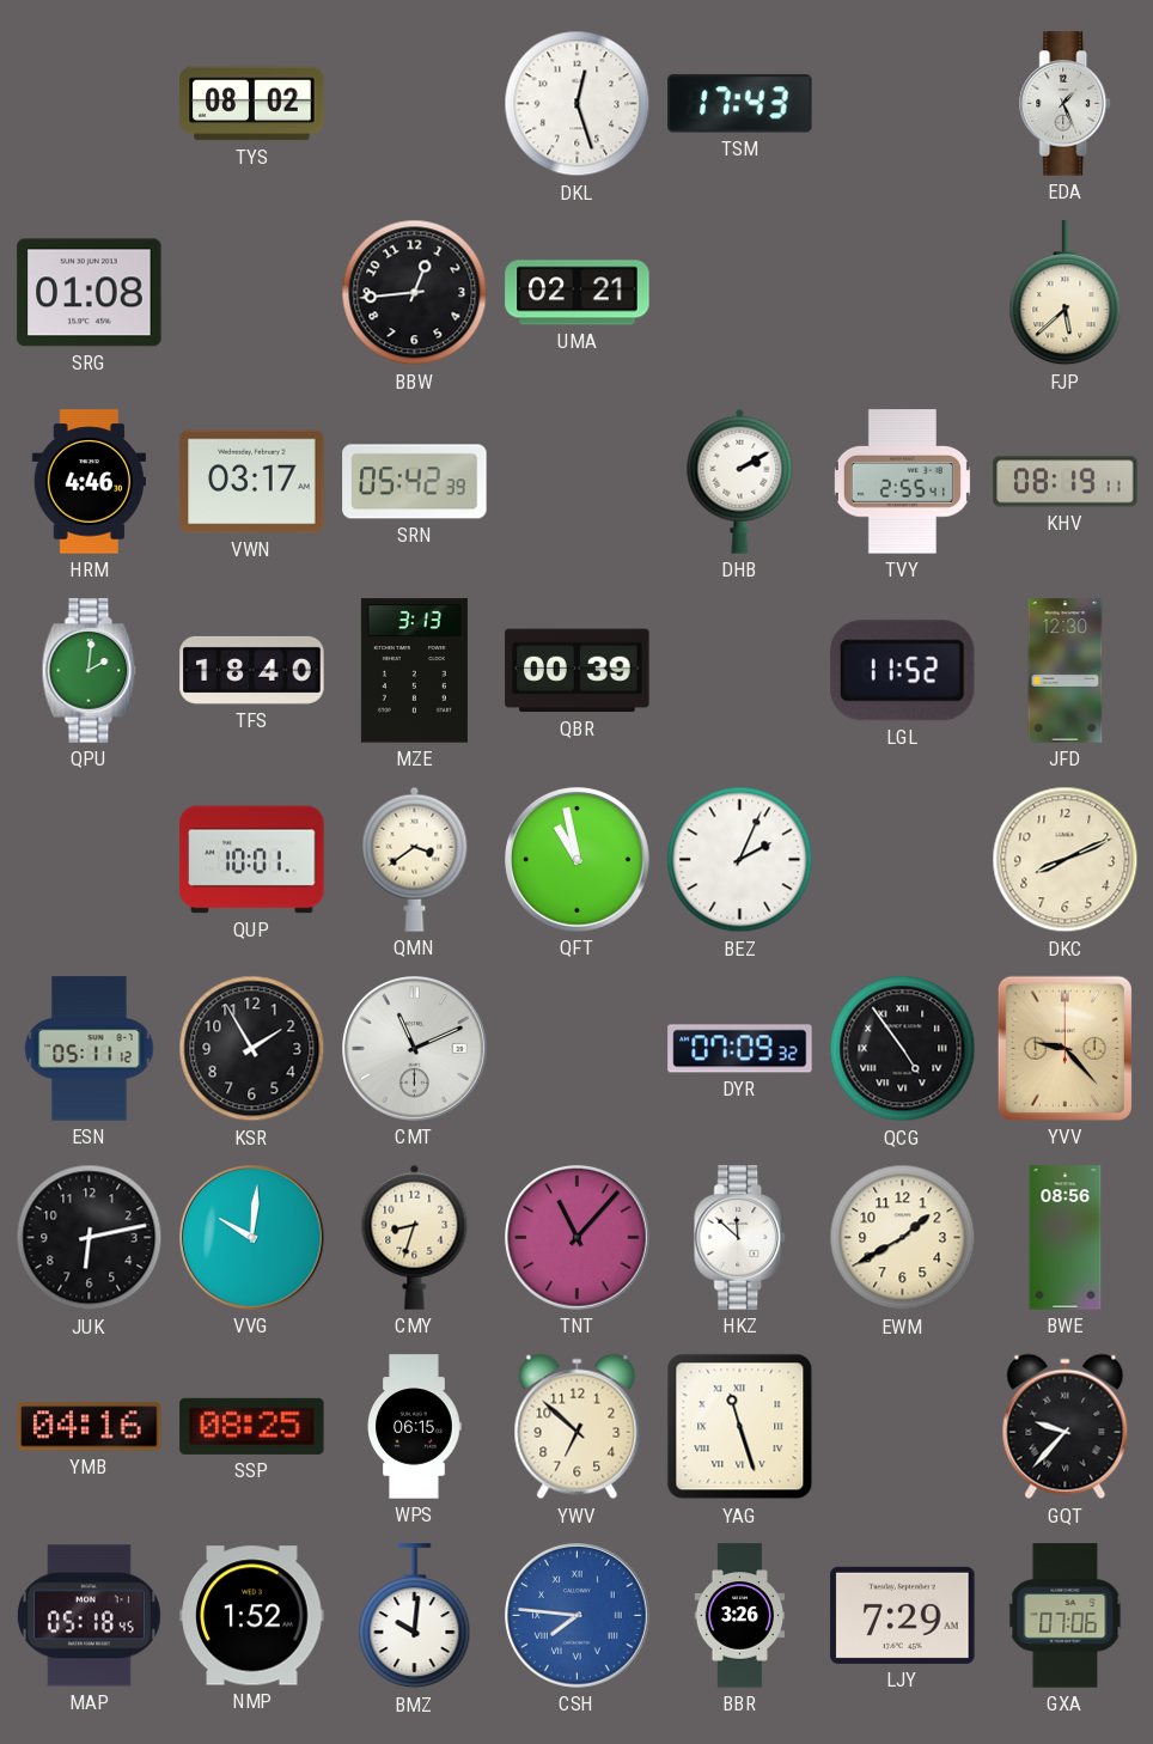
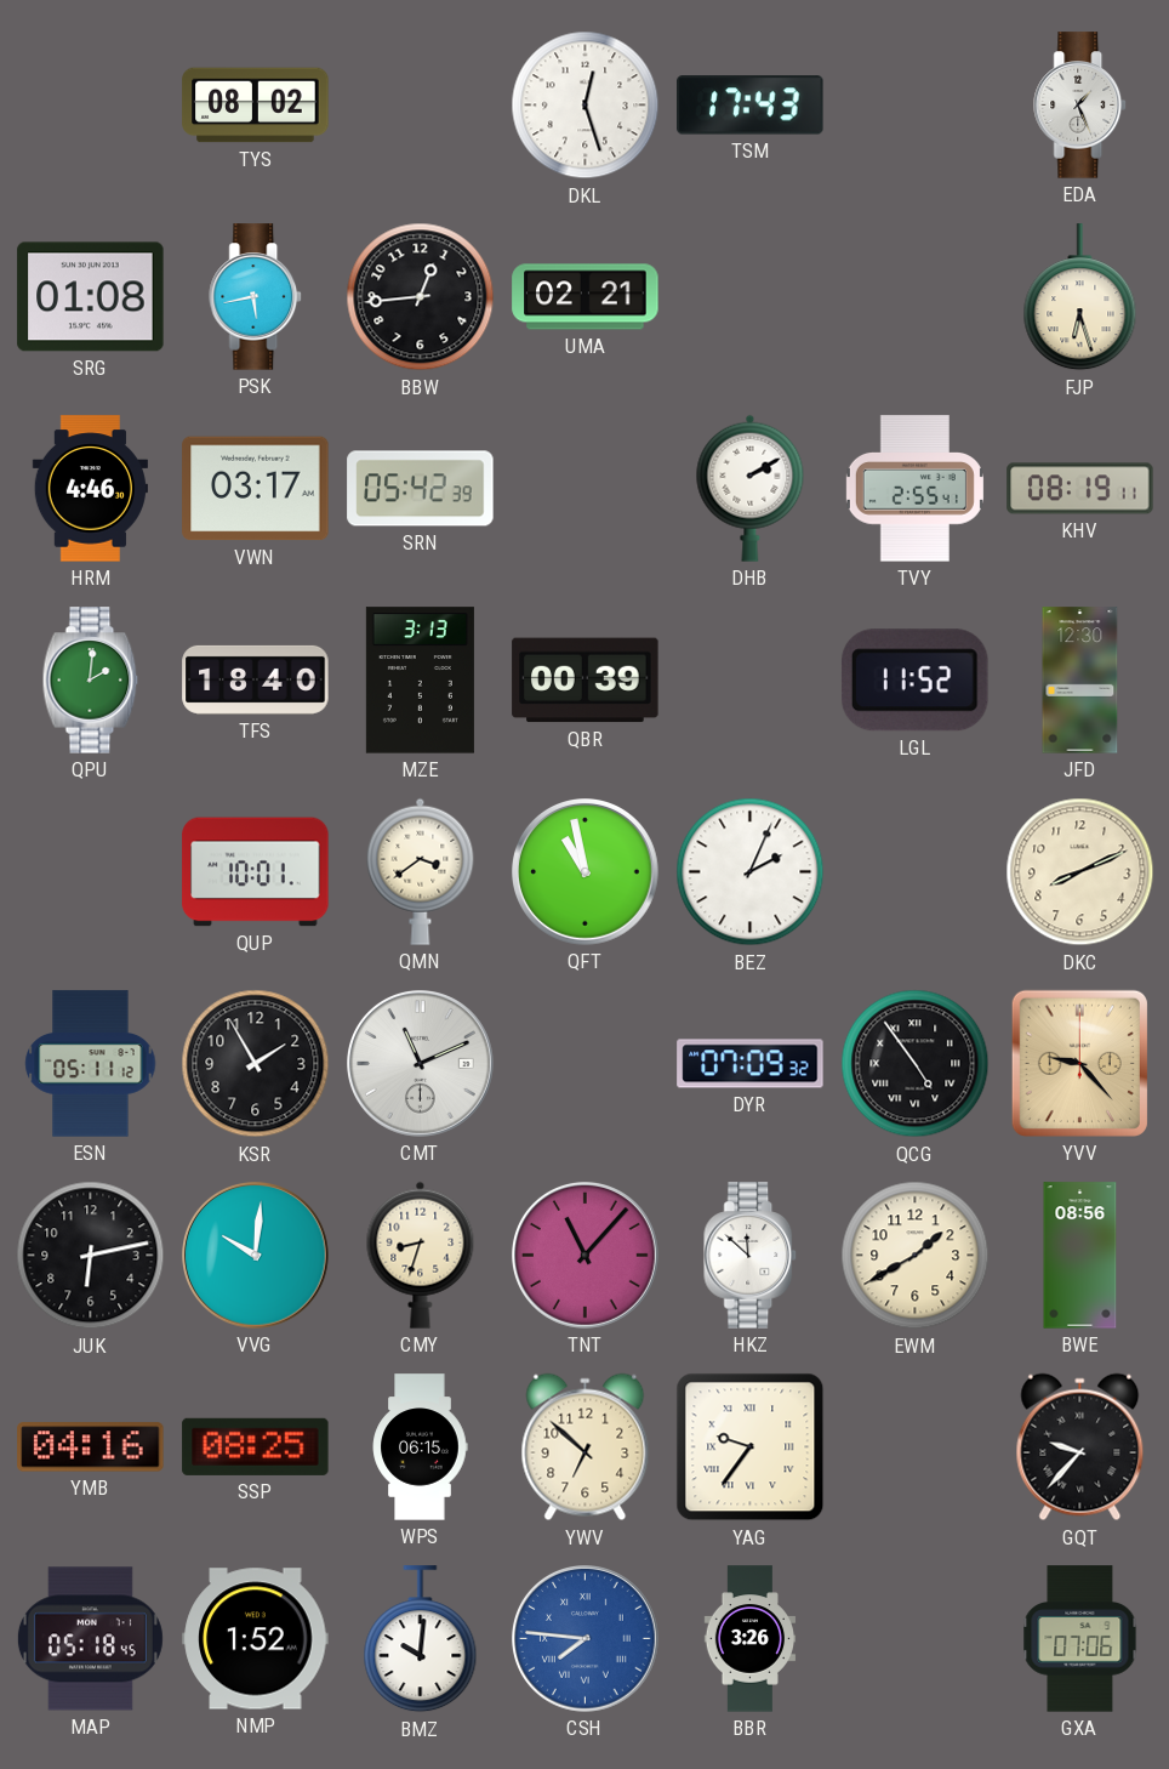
PSK: none -> 5:43 (256, 297)
FJP: 5:38 -> 6:27 (1080, 297)
YAG: 11:27 -> 9:36 (751, 1447)
LJY: 7:29 -> none (903, 1615)
